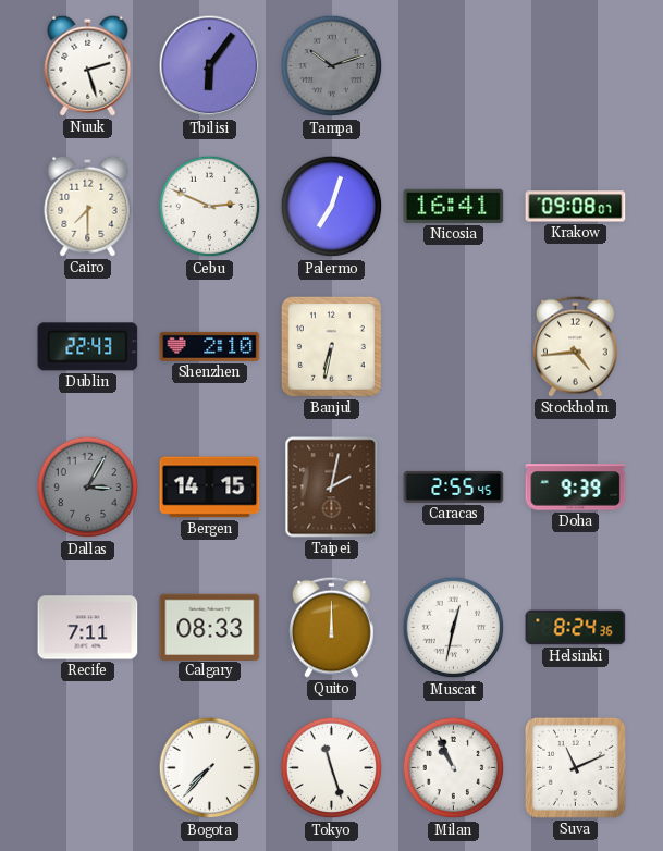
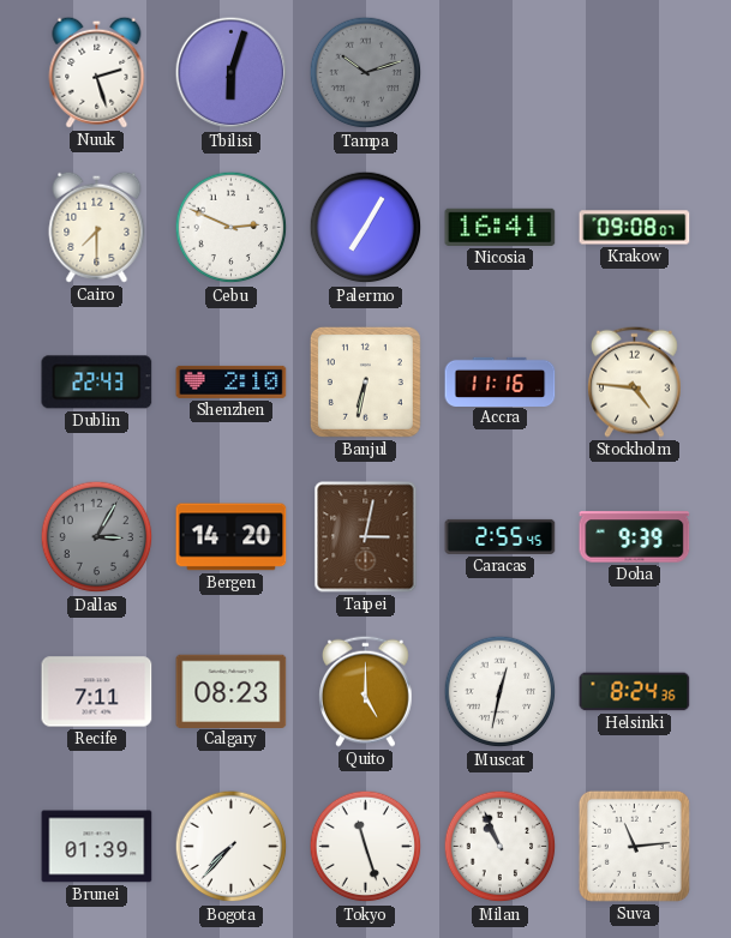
Tbilisi: 6:06 -> 6:03 (232, 73)
Palermo: 7:03 -> 7:05 (366, 228)
Accra: none -> 11:16 (501, 381)
Stockholm: 4:44 -> 4:46 (635, 381)
Bergen: 14:15 -> 14:20 (232, 537)
Taipei: 2:02 -> 3:02 (366, 537)
Calgary: 08:33 -> 08:23 (232, 691)
Quito: 12:00 -> 5:00 (366, 691)
Brunei: none -> 01:39 (97, 847)
Suva: 11:11 -> 11:14 (634, 846)
